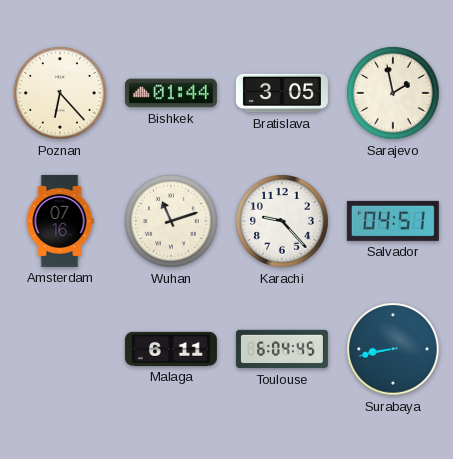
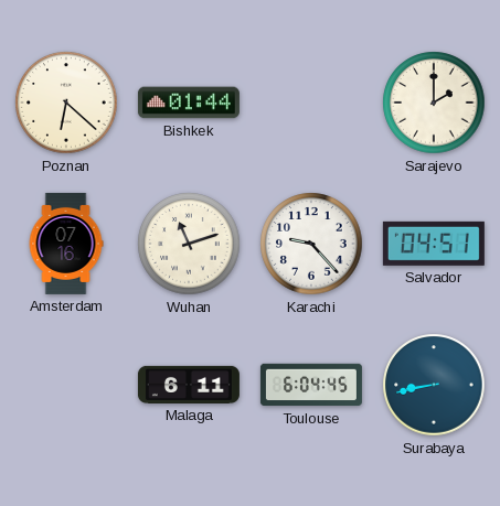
Poznan: 6:23 -> 6:22 (66, 103)
Bratislava: 3:05 -> none (282, 93)
Sarajevo: 1:58 -> 2:00 (434, 103)
